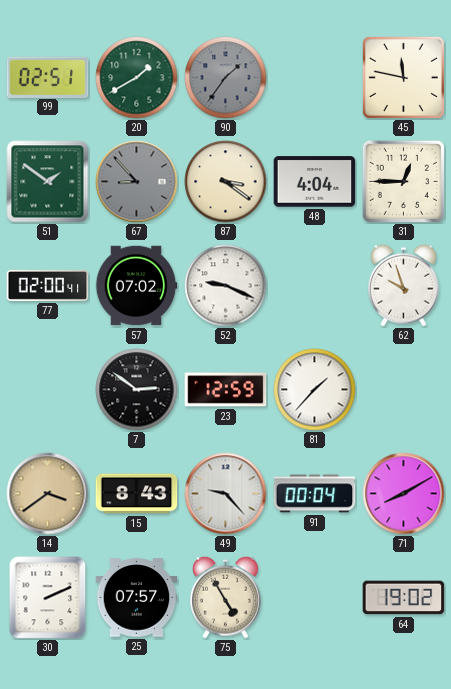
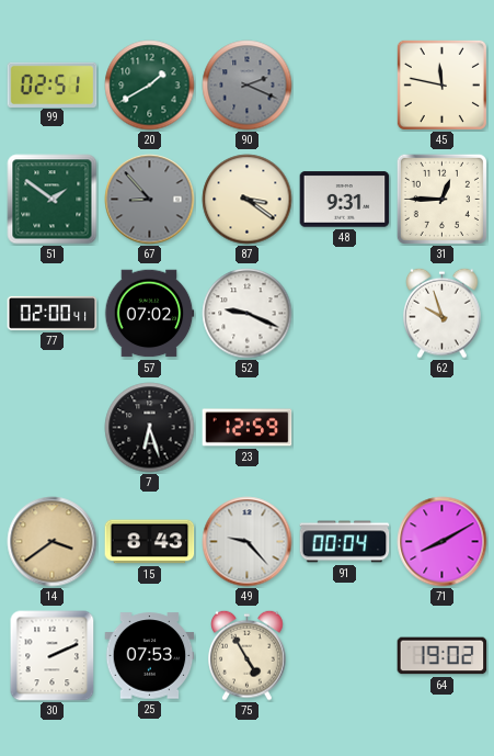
90: 1:36 -> 2:19 (248, 86)
48: 4:04 -> 9:31 (345, 200)
7: 2:51 -> 6:27 (150, 428)
81: 1:37 -> none (315, 390)
25: 07:57 -> 07:53 (150, 656)
